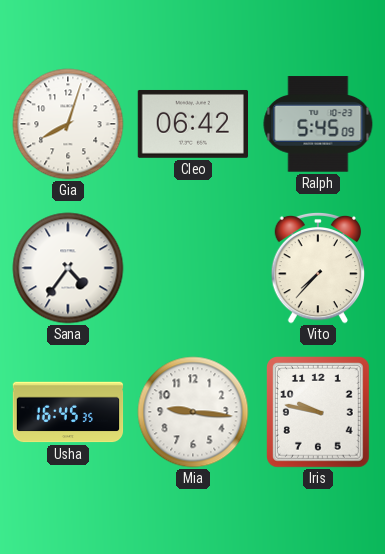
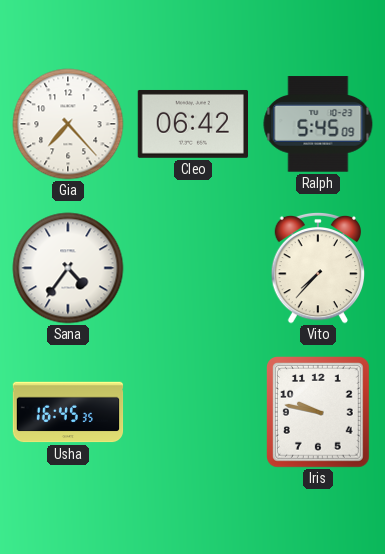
Gia: 8:03 -> 7:23 (68, 124)
Mia: 9:16 -> none (193, 412)
